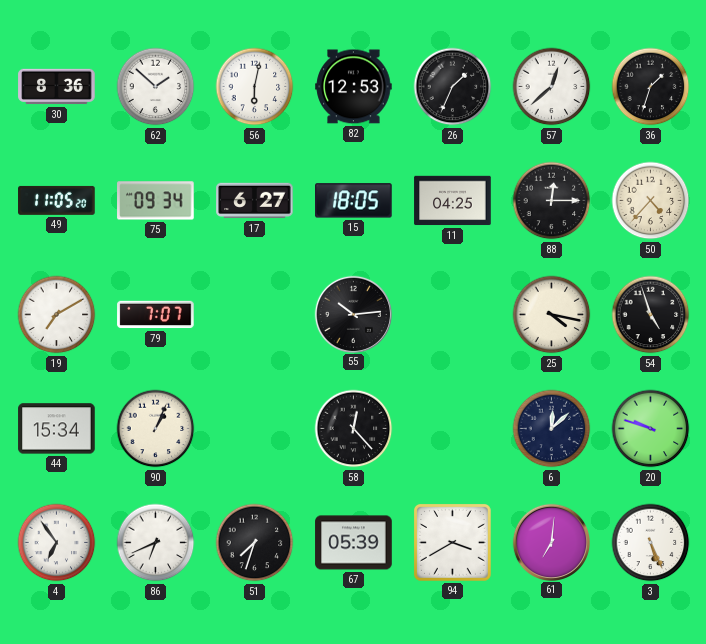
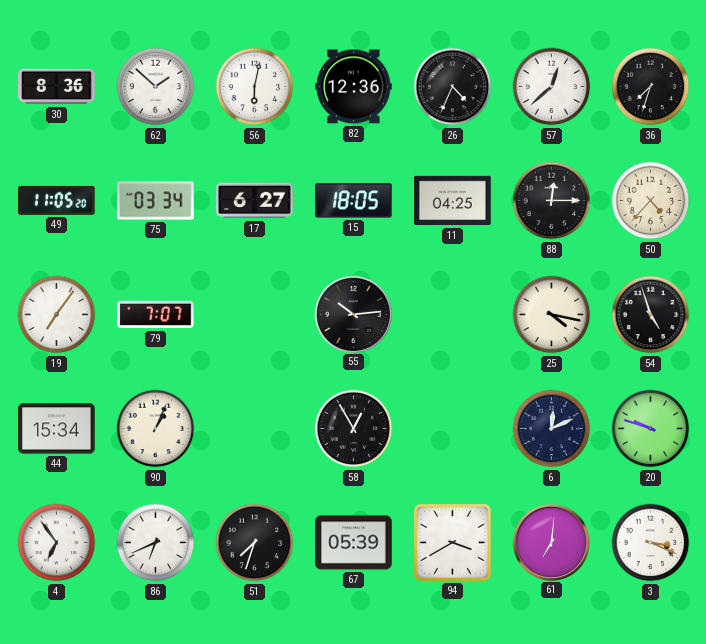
82: 12:53 -> 12:36 (354, 87)
26: 1:34 -> 4:34 (453, 87)
36: 1:33 -> 7:33 (651, 87)
75: 09:34 -> 03:34 (156, 201)
19: 7:10 -> 7:06 (57, 315)
58: 12:23 -> 12:55 (354, 429)
6: 12:08 -> 12:11 (552, 429)
3: 5:26 -> 3:19 (651, 543)
